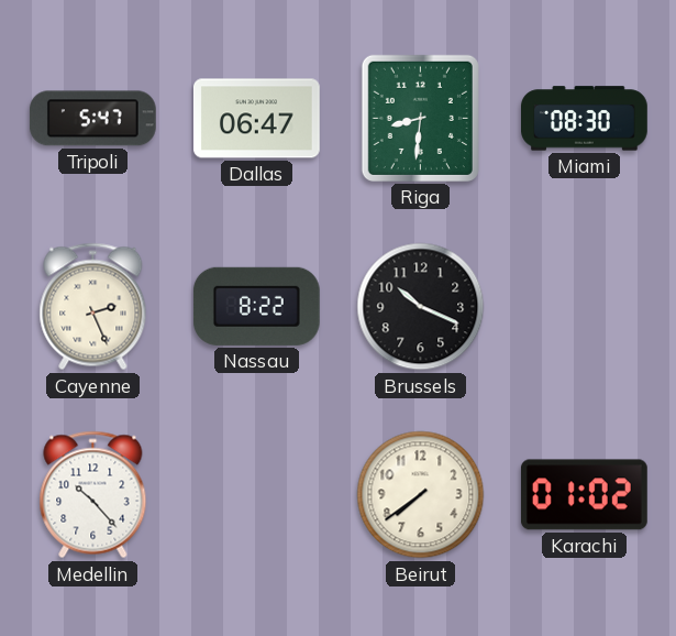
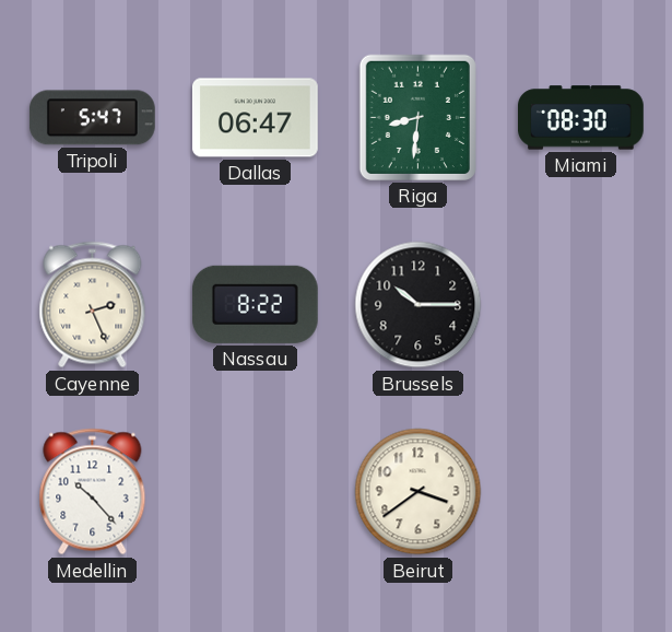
Brussels: 10:19 -> 10:15 (418, 305)
Beirut: 7:39 -> 3:39 (418, 492)
Karachi: 01:02 -> none (584, 495)
